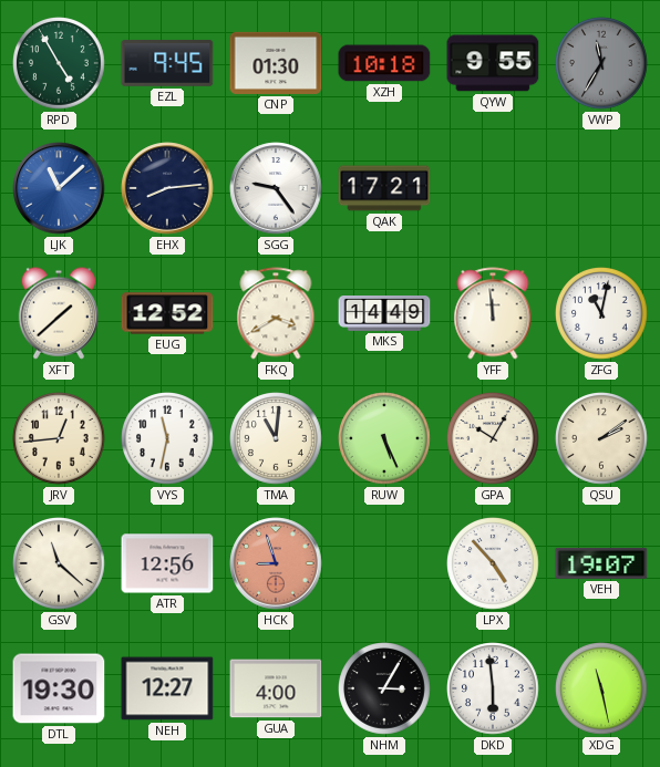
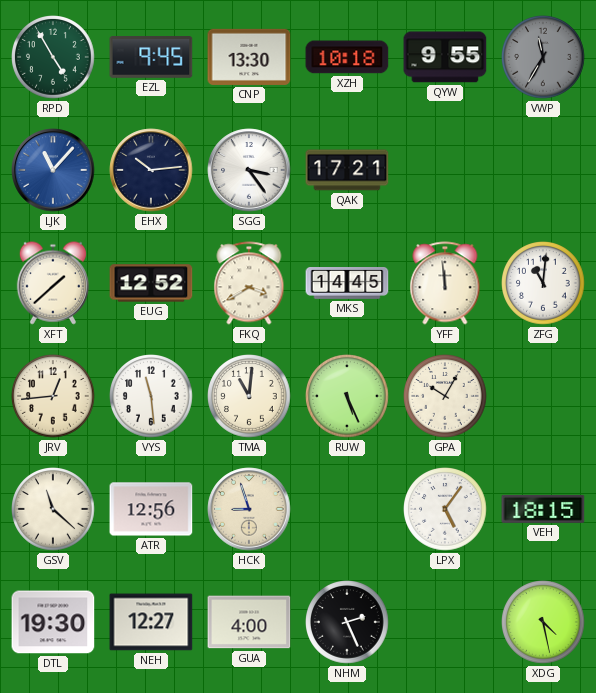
CNP: 01:30 -> 13:30 (249, 57)
LJK: 11:08 -> 11:07 (53, 170)
EHX: 8:14 -> 10:14 (151, 170)
SGG: 9:24 -> 3:24 (249, 170)
MKS: 14:49 -> 14:45 (347, 284)
ZFG: 11:02 -> 11:01 (544, 284)
VYS: 11:32 -> 11:29 (152, 397)
QSU: 2:09 -> none (602, 439)
HCK dial: salmon -> cream (249, 509)
LPX: 4:53 -> 5:06 (446, 510)
VEH: 19:07 -> 18:15 (543, 509)
NHM: 3:05 -> 2:26 (348, 623)
DKD: 5:59 -> none (494, 690)
XDG: 11:28 -> 4:28 (544, 623)
